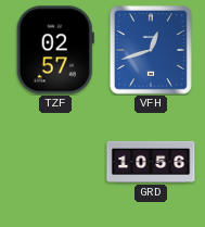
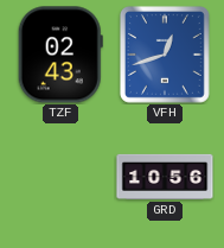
TZF: 02:57 -> 02:43 (60, 55)
